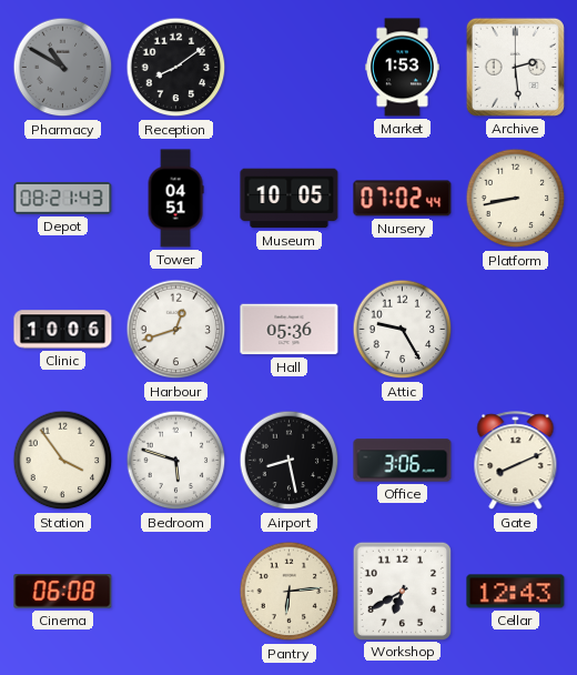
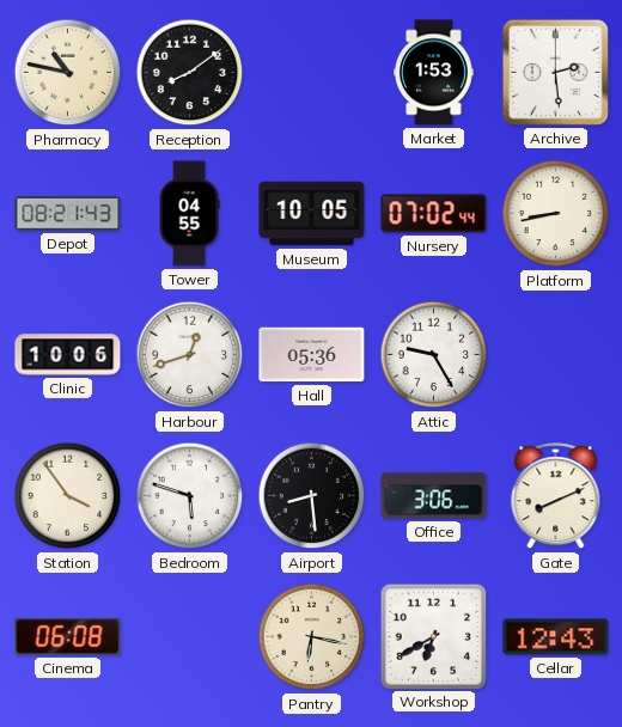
Pharmacy: 10:50 -> 10:47 (68, 73)
Pharmacy dial: grey -> cream (68, 73)
Tower: 04:51 -> 04:55 (189, 214)
Airport: 8:28 -> 8:29 (312, 496)
Pantry: 6:14 -> 6:17 (312, 637)
